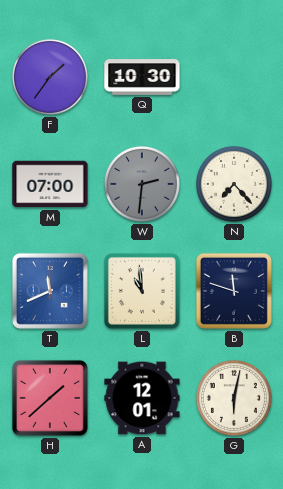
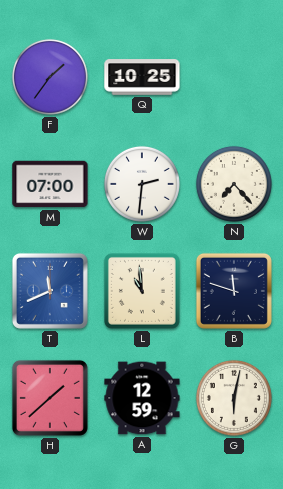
Q: 10:30 -> 10:25 (142, 77)
W dial: grey -> white (142, 184)
A: 12:01 -> 12:59 (142, 398)
